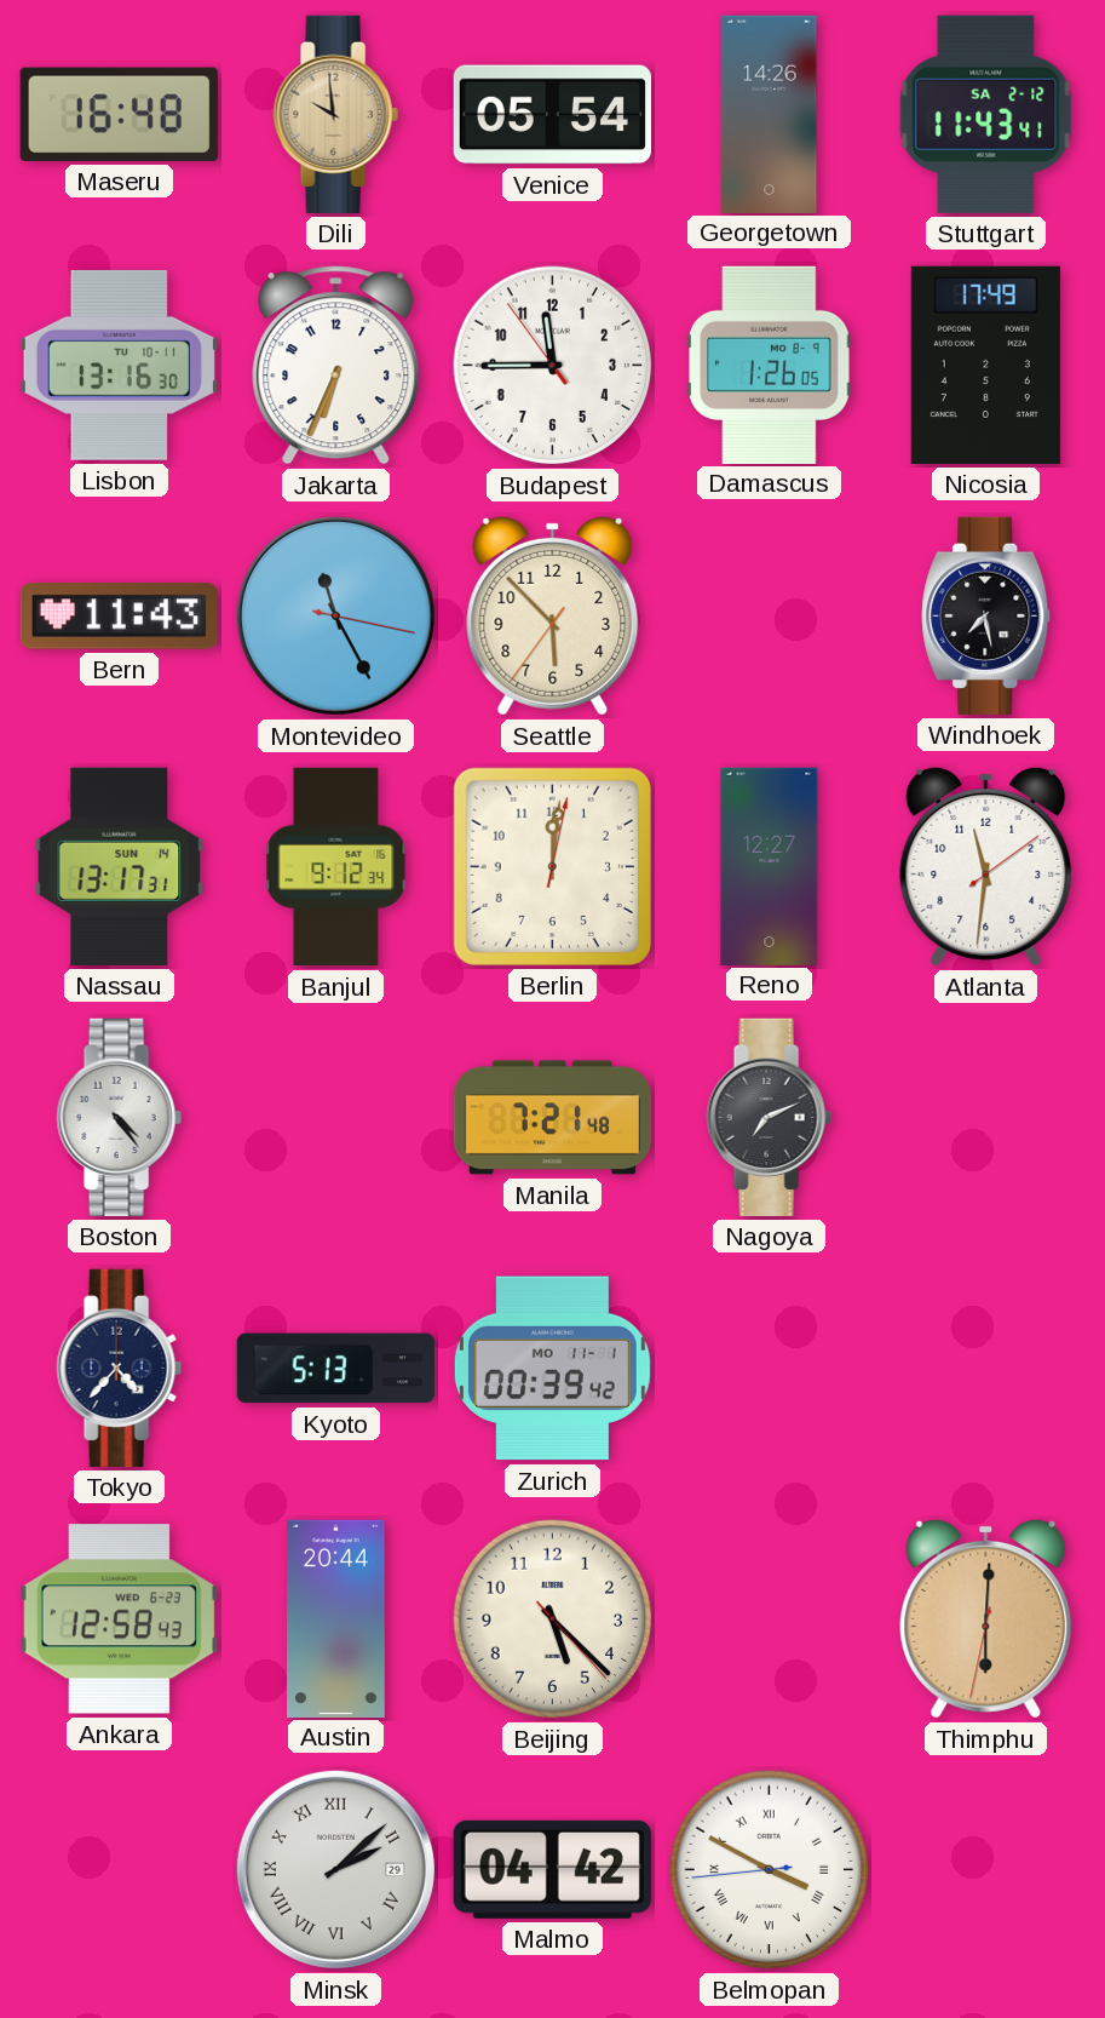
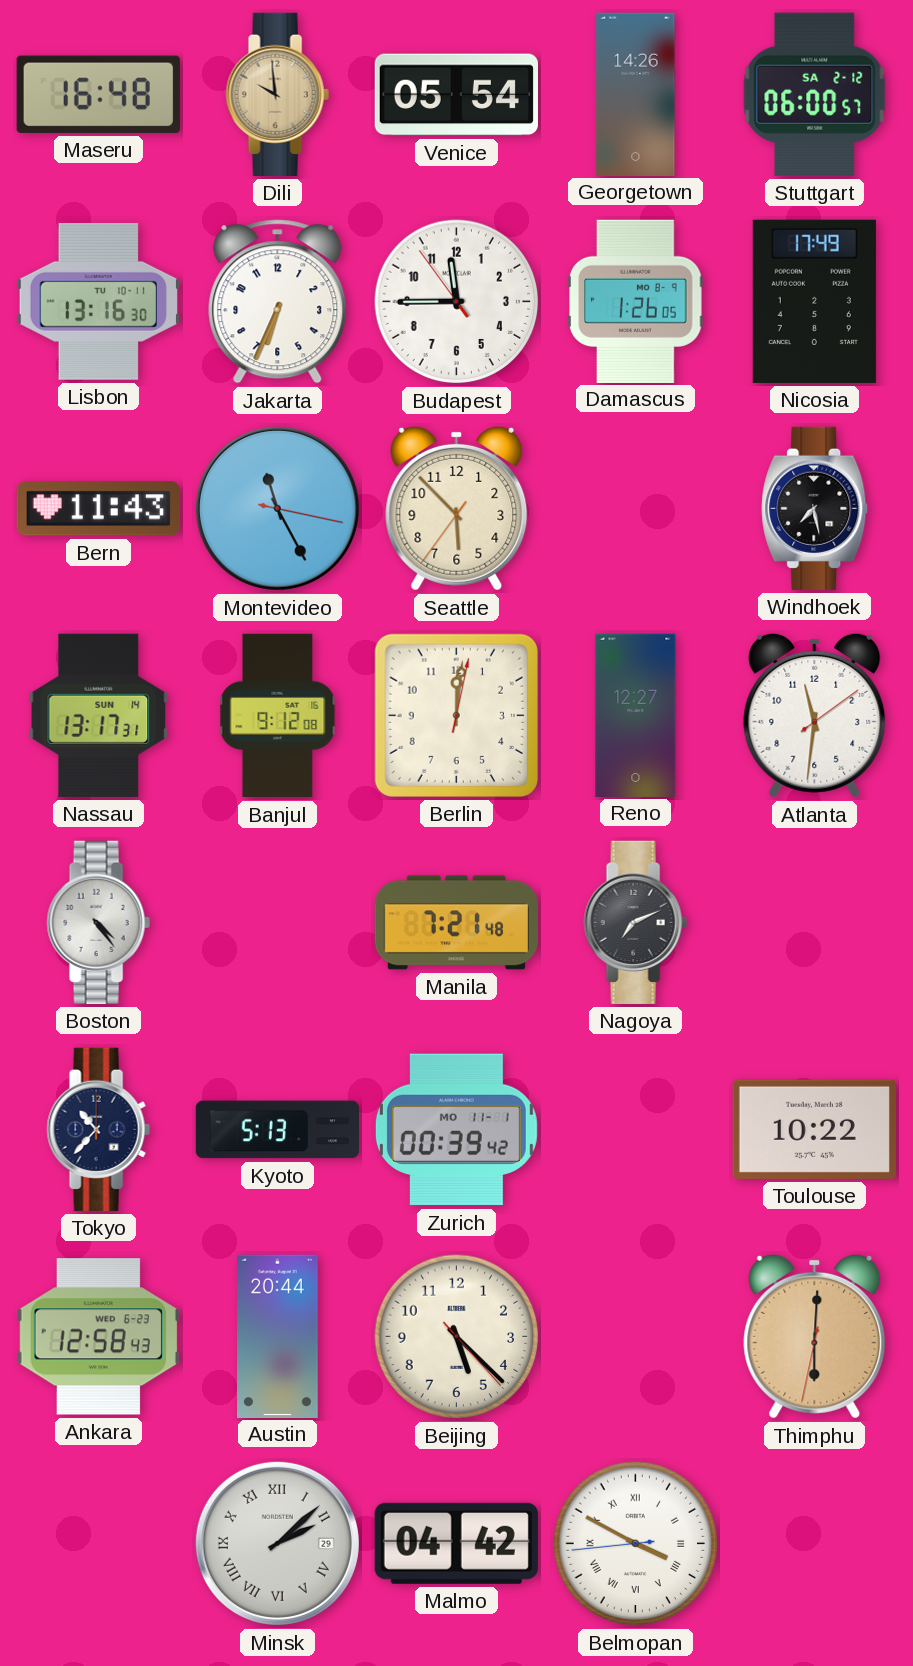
Stuttgart: 11:43 -> 06:00 (815, 94)
Banjul: 9:12:34 -> 9:12:08 (278, 716)
Tokyo: 4:37 -> 10:37 (98, 1129)
Toulouse: none -> 10:22 (814, 1129)
